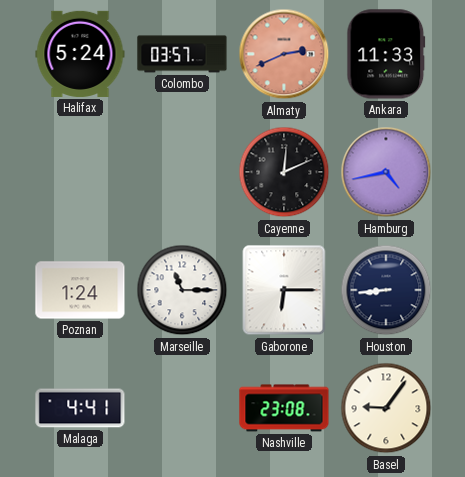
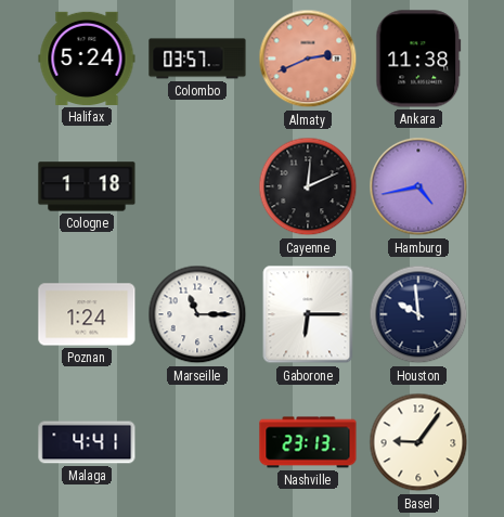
Ankara: 11:33 -> 11:38 (418, 59)
Cologne: none -> 1:18 (87, 186)
Houston: 8:44 -> 9:59 (418, 314)
Nashville: 23:08 -> 23:13 (308, 442)
